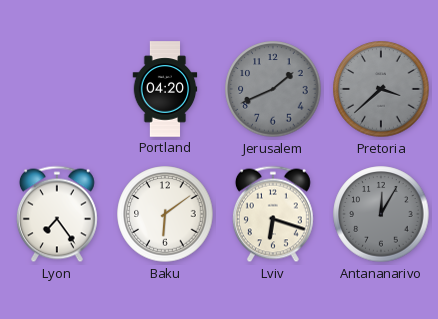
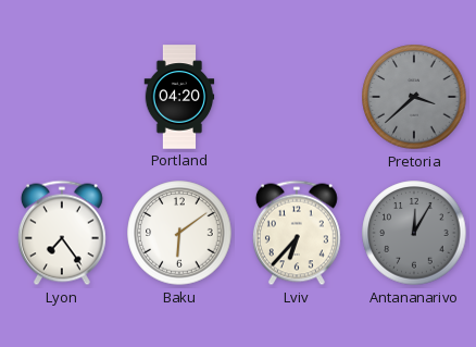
Jerusalem: 1:41 -> none (273, 89)
Lviv: 6:18 -> 6:37 (297, 233)
